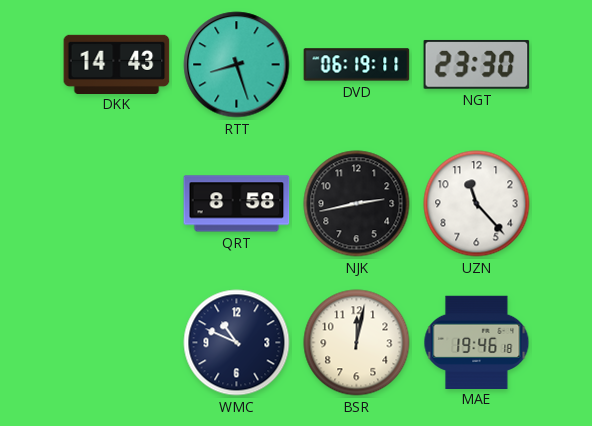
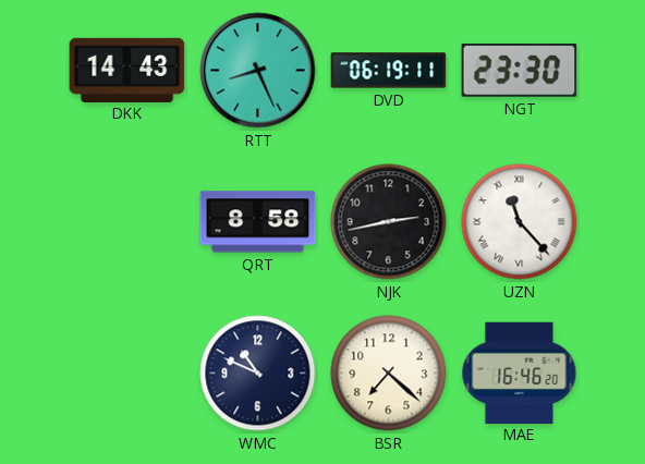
RTT: 8:27 -> 8:26 (258, 71)
UZN numerals: Arabic -> Roman (520, 222)
BSR: 12:02 -> 7:22 (389, 374)
MAE: 19:46 -> 16:46 (520, 373)
